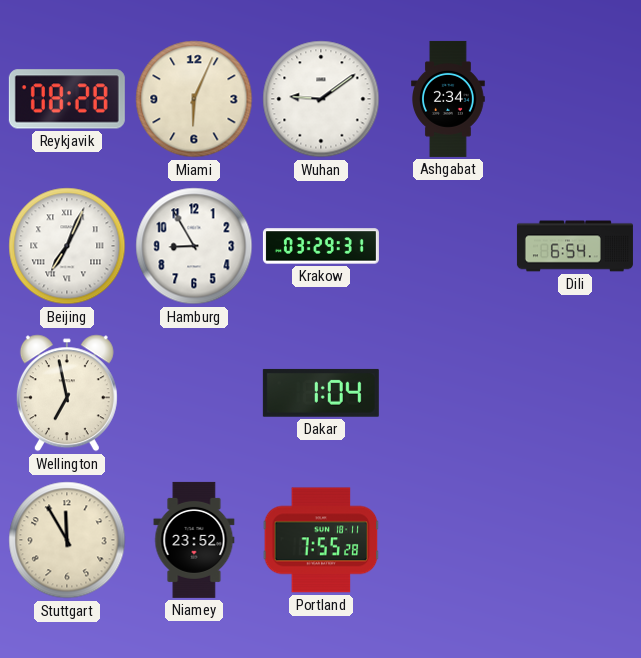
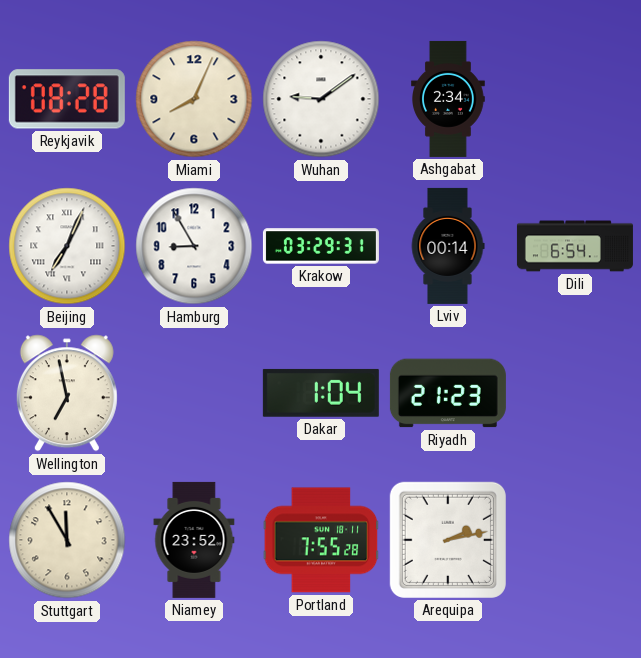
Miami: 6:04 -> 8:04 (194, 99)
Lviv: none -> 00:14 (448, 246)
Riyadh: none -> 21:23 (448, 393)
Arequipa: none -> 2:13 (448, 540)
